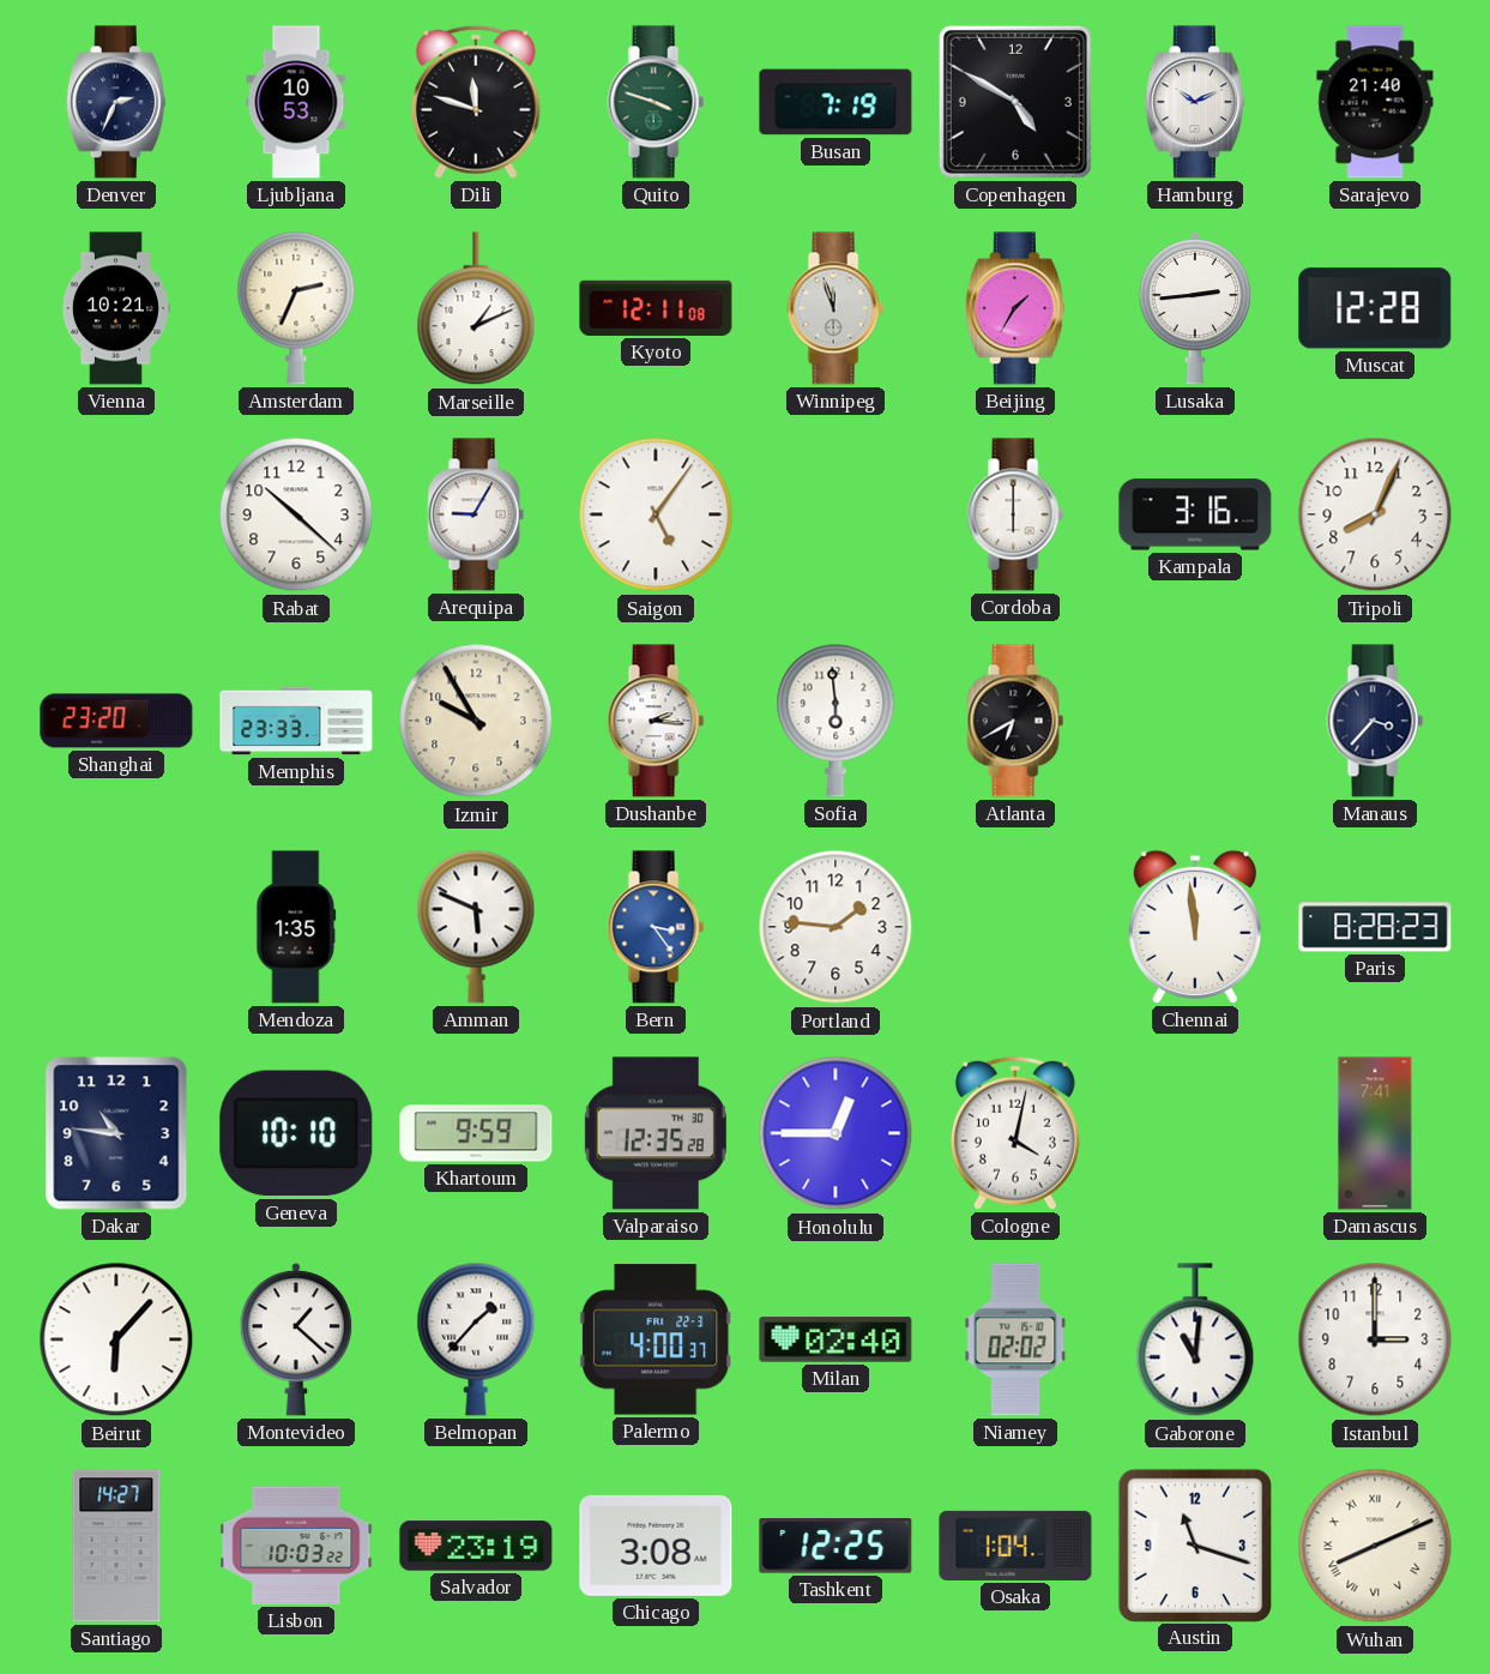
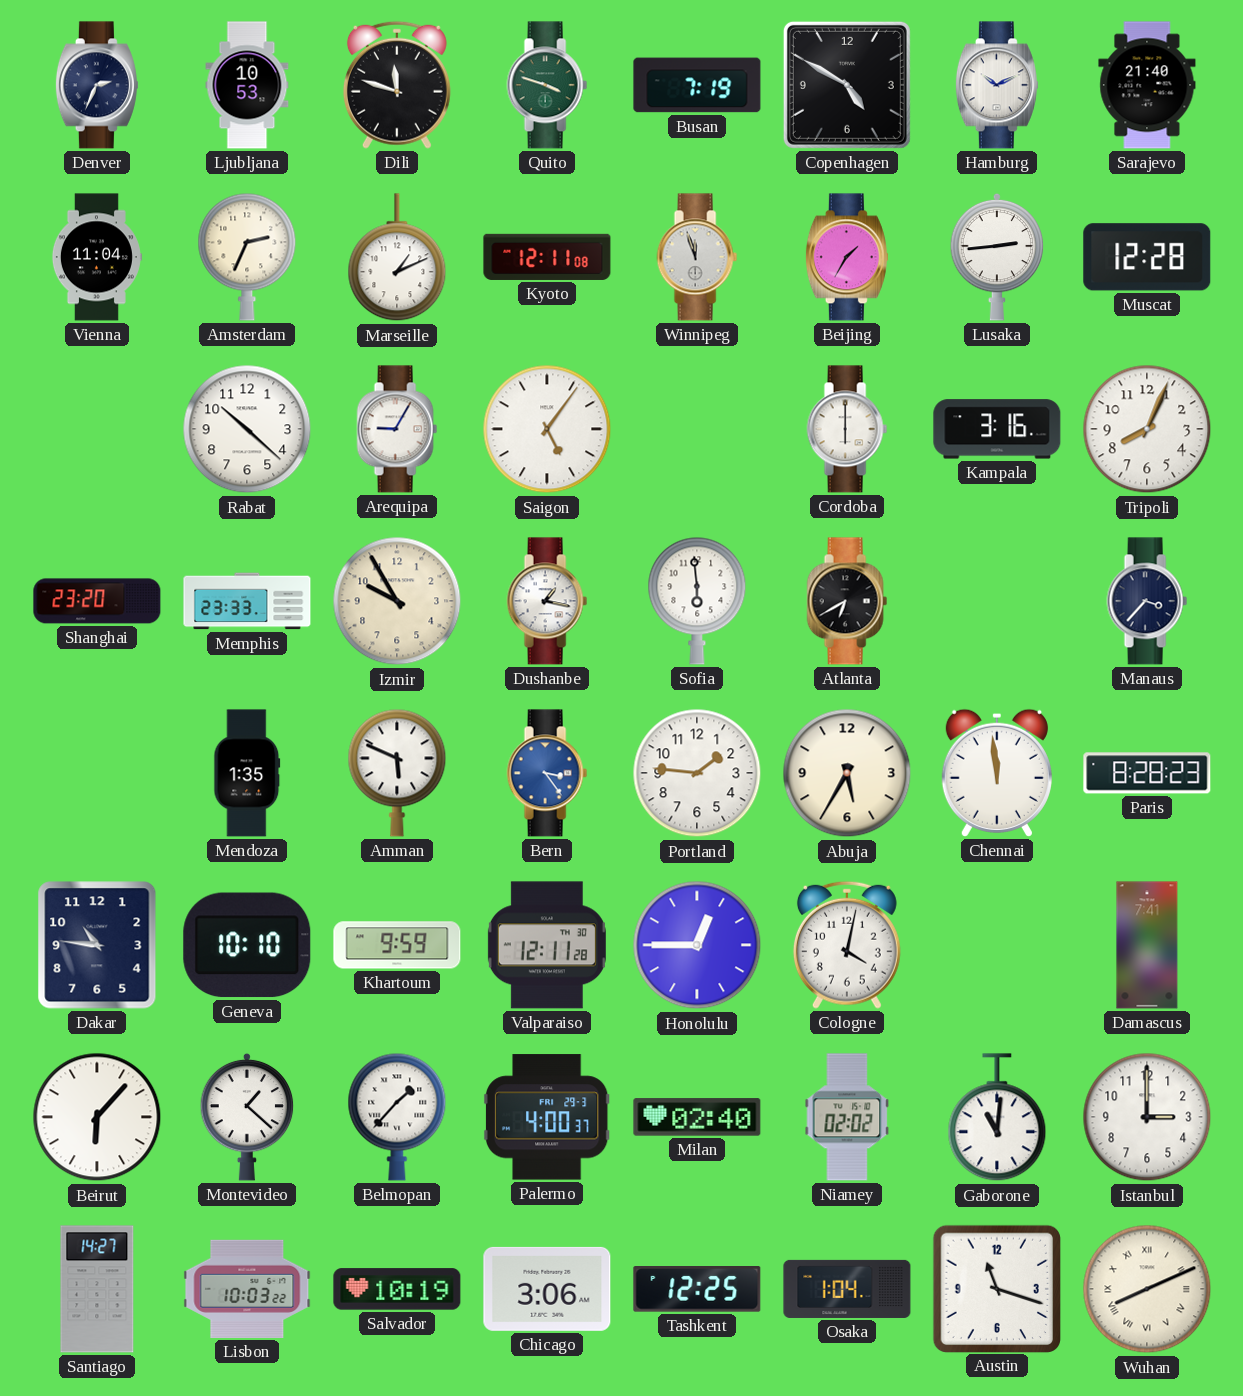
Vienna: 10:21 -> 11:04 (96, 257)
Dushanbe: 2:16 -> 1:17 (547, 601)
Abuja: none -> 5:35 (847, 773)
Valparaiso: 12:35 -> 12:11 (547, 945)
Palermo date: FRI 22-3 -> FRI 29-3 (547, 1117)
Salvador: 23:19 -> 10:19 (397, 1289)
Chicago: 3:08 -> 3:06 (547, 1289)
